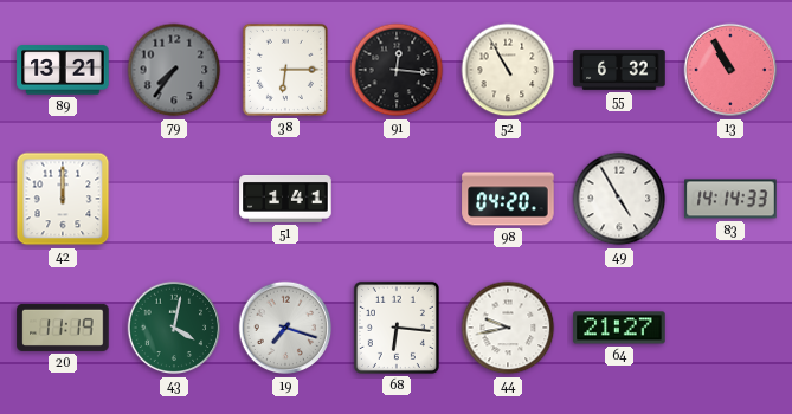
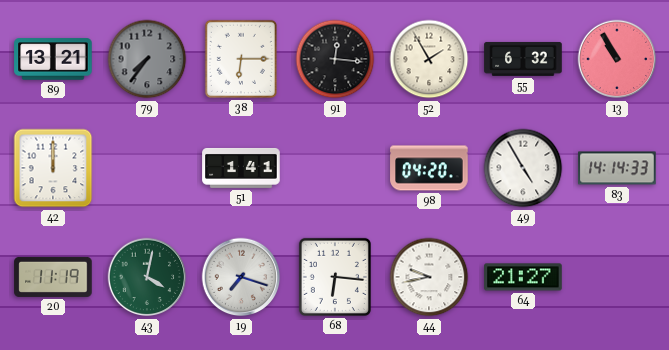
52: 10:55 -> 1:55 (429, 59)
